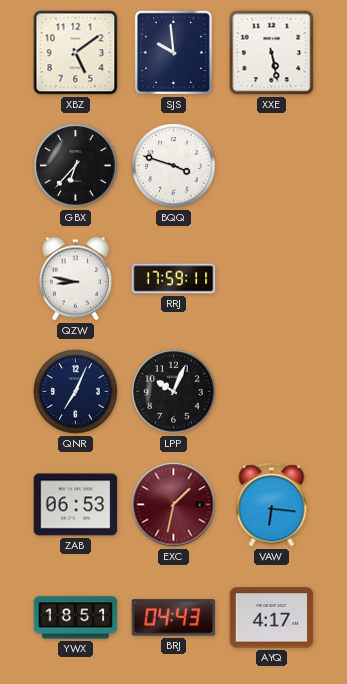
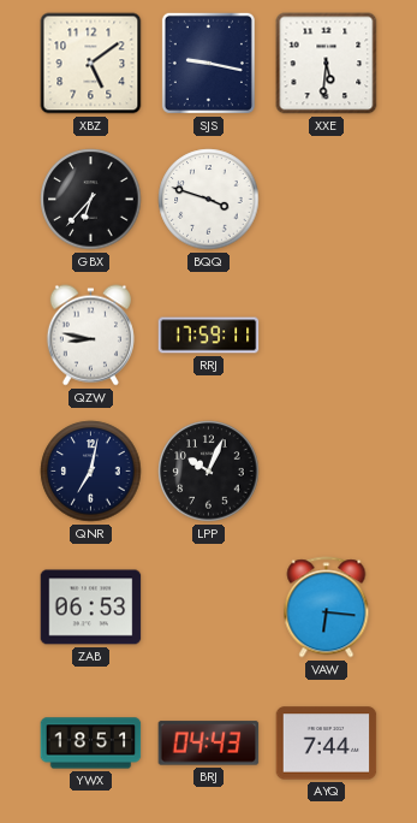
SJS: 9:59 -> 9:17 (208, 63)
XXE: 5:28 -> 5:31 (327, 64)
QNR: 7:04 -> 7:02 (91, 472)
EXC: 1:32 -> none (174, 505)
AYQ: 4:17 -> 7:44 (327, 744)
